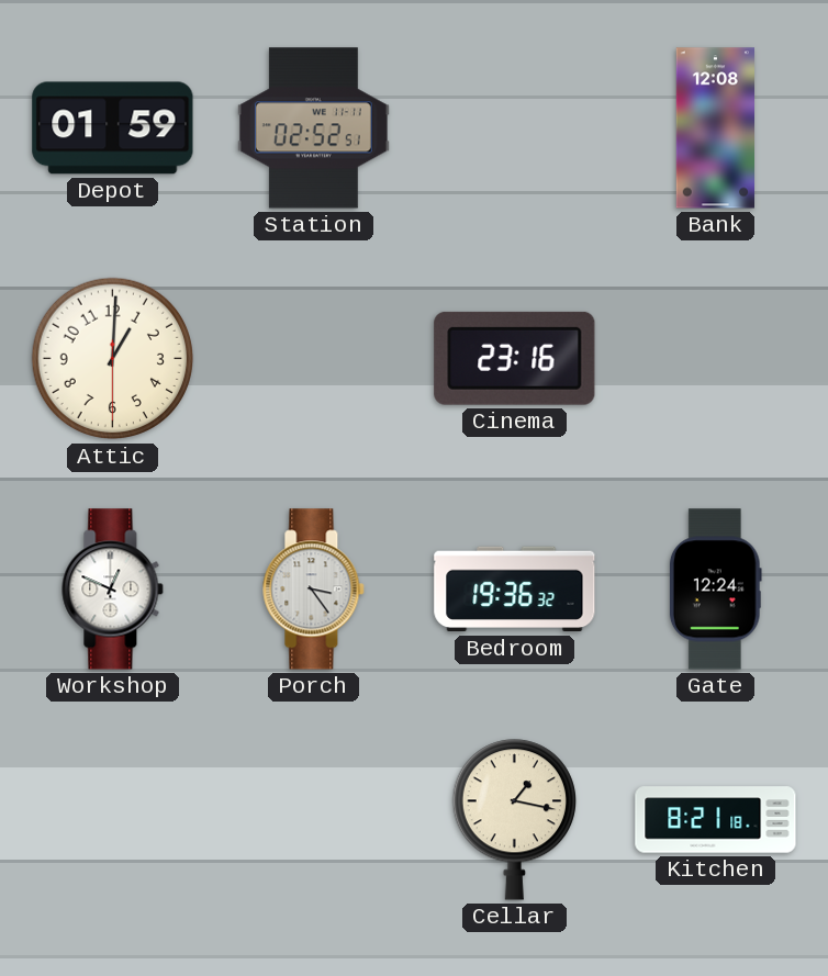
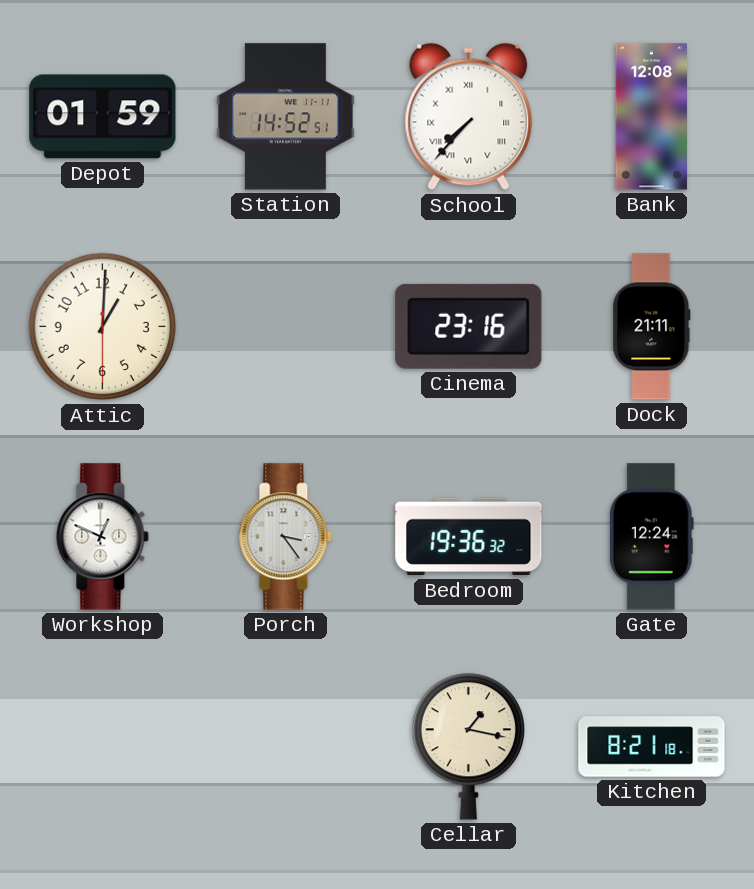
Station: 02:52 -> 14:52 (285, 117)
School: none -> 7:37 (469, 117)
Dock: none -> 21:11 (652, 327)
